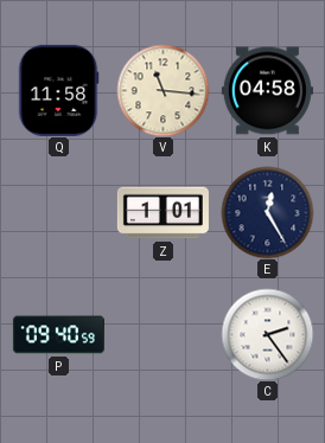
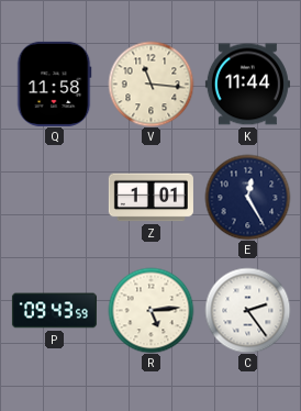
K: 04:58 -> 11:44 (247, 85)
P: 09:40 -> 09:43 (54, 311)
R: none -> 5:14 (150, 310)
